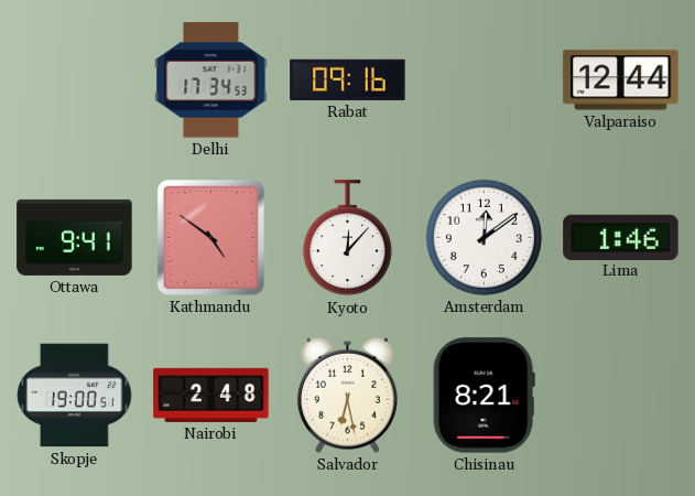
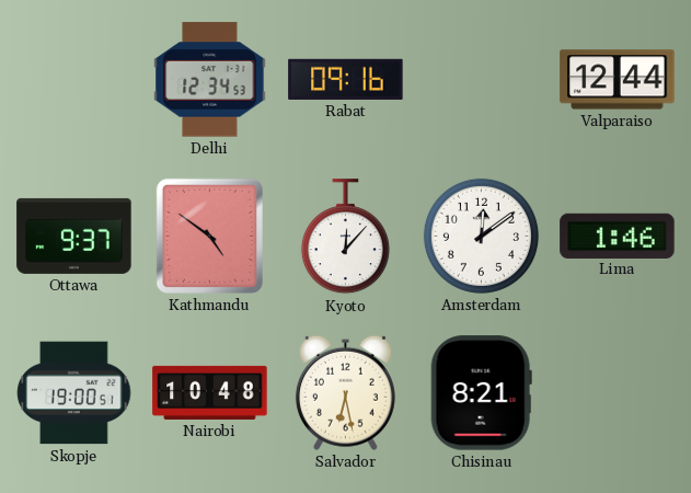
Delhi: 17:34 -> 12:34 (210, 80)
Ottawa: 9:41 -> 9:37 (74, 236)
Nairobi: 2:48 -> 10:48 (210, 392)
